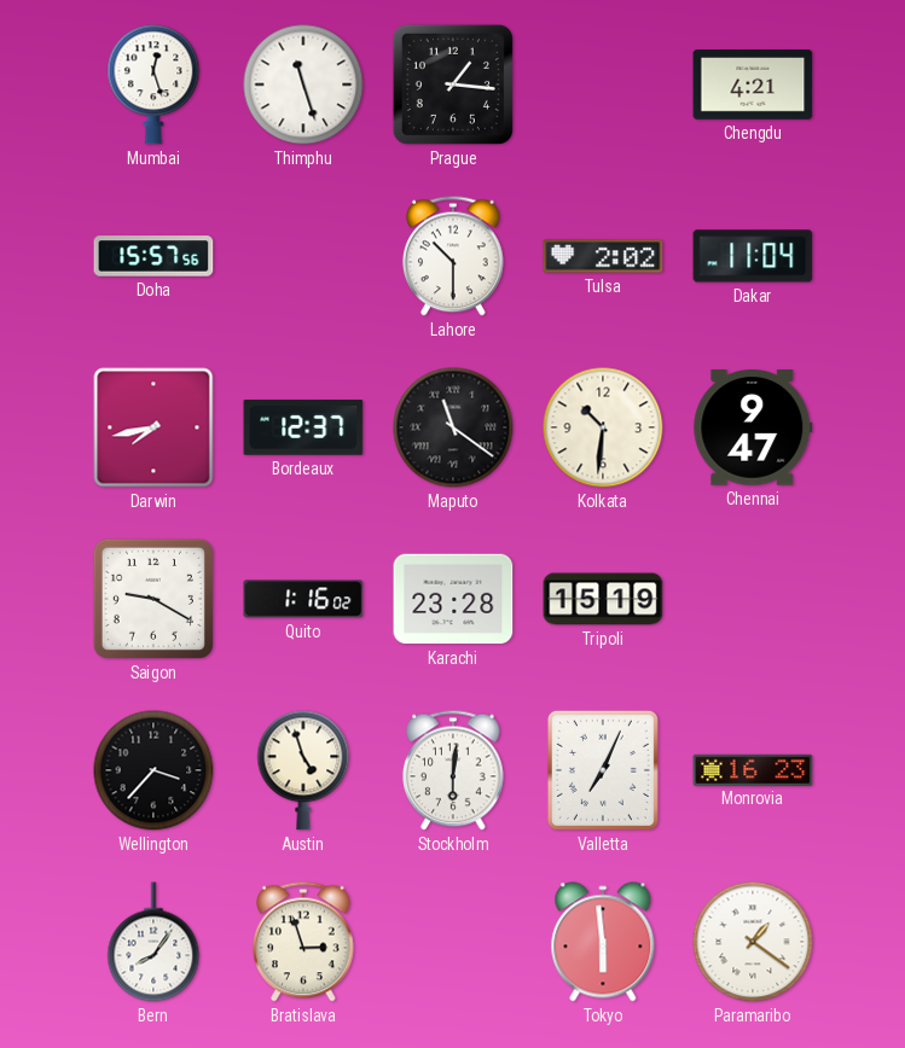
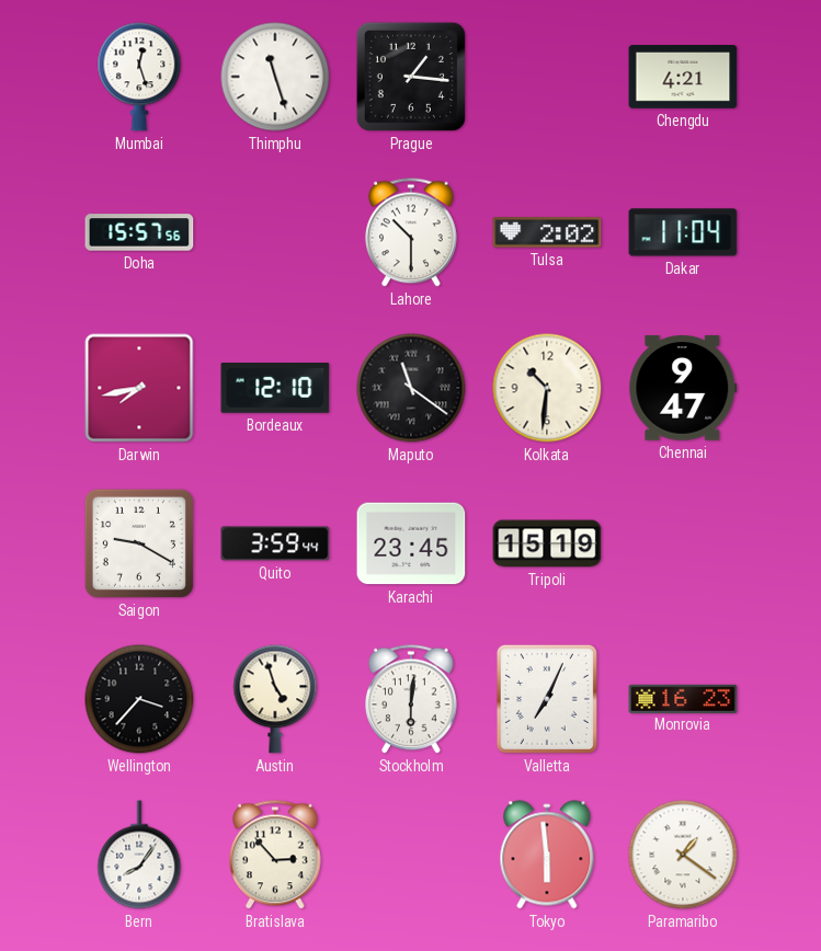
Bordeaux: 12:37 -> 12:10 (275, 388)
Quito: 1:16 -> 3:59 (275, 543)
Karachi: 23:28 -> 23:45 (411, 543)
Bratislava: 2:57 -> 2:53 (276, 855)
